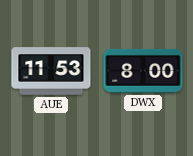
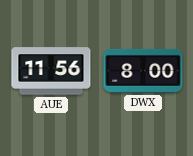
AUE: 11:53 -> 11:56 (51, 71)
